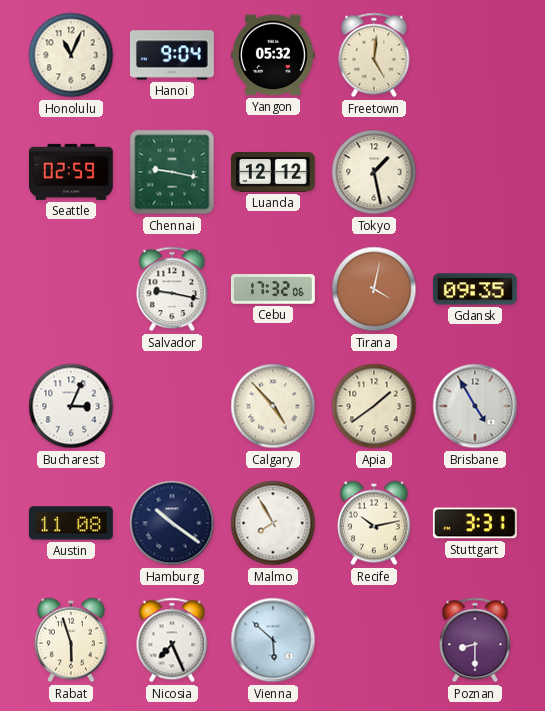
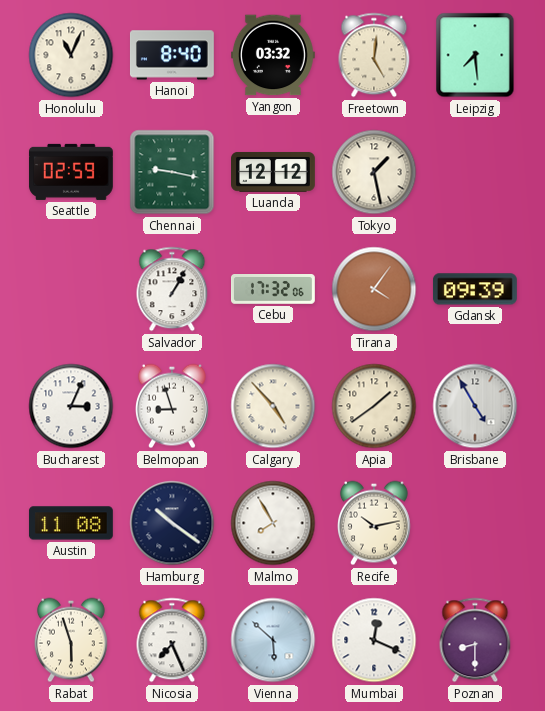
Hanoi: 9:04 -> 8:40 (172, 55)
Yangon: 05:32 -> 03:32 (273, 55)
Leipzig: none -> 7:29 (475, 55)
Salvador: 9:17 -> 1:05 (172, 289)
Tirana: 4:02 -> 4:06 (374, 289)
Gdansk: 09:35 -> 09:39 (475, 289)
Belmopan: none -> 8:57 (172, 406)
Stuttgart: 3:31 -> none (475, 523)
Mumbai: none -> 12:19 (374, 640)
